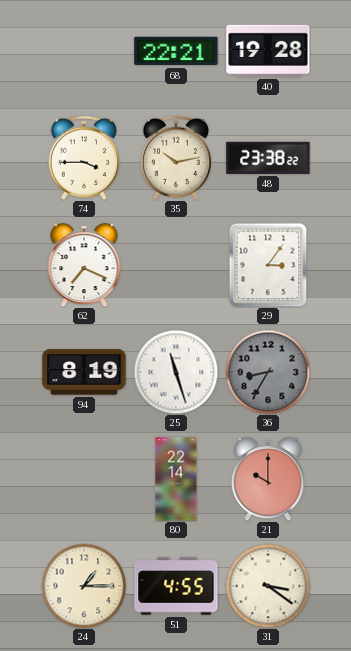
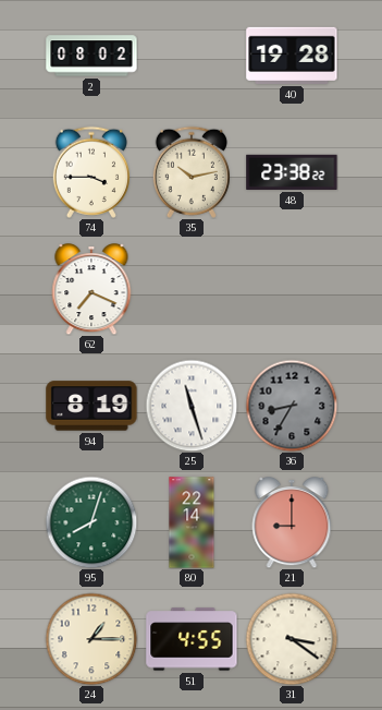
2: none -> 08:02 (91, 56)
68: 22:21 -> none (176, 51)
29: 3:06 -> none (268, 265)
95: none -> 8:03 (91, 522)
21: 10:00 -> 9:00 (292, 524)
